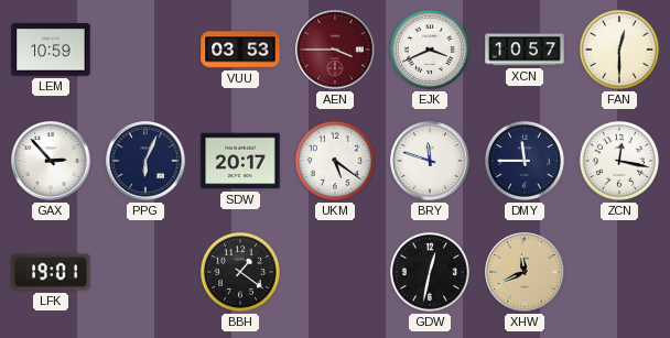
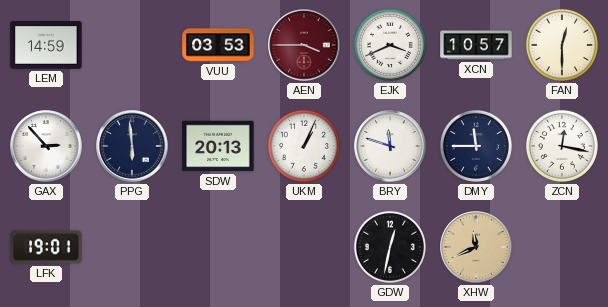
LEM: 10:59 -> 14:59 (46, 45)
PPG: 6:04 -> 5:59 (132, 146)
SDW: 20:17 -> 20:13 (218, 146)
UKM: 5:21 -> 1:04 (304, 146)
BBH: 1:21 -> none (240, 272)
